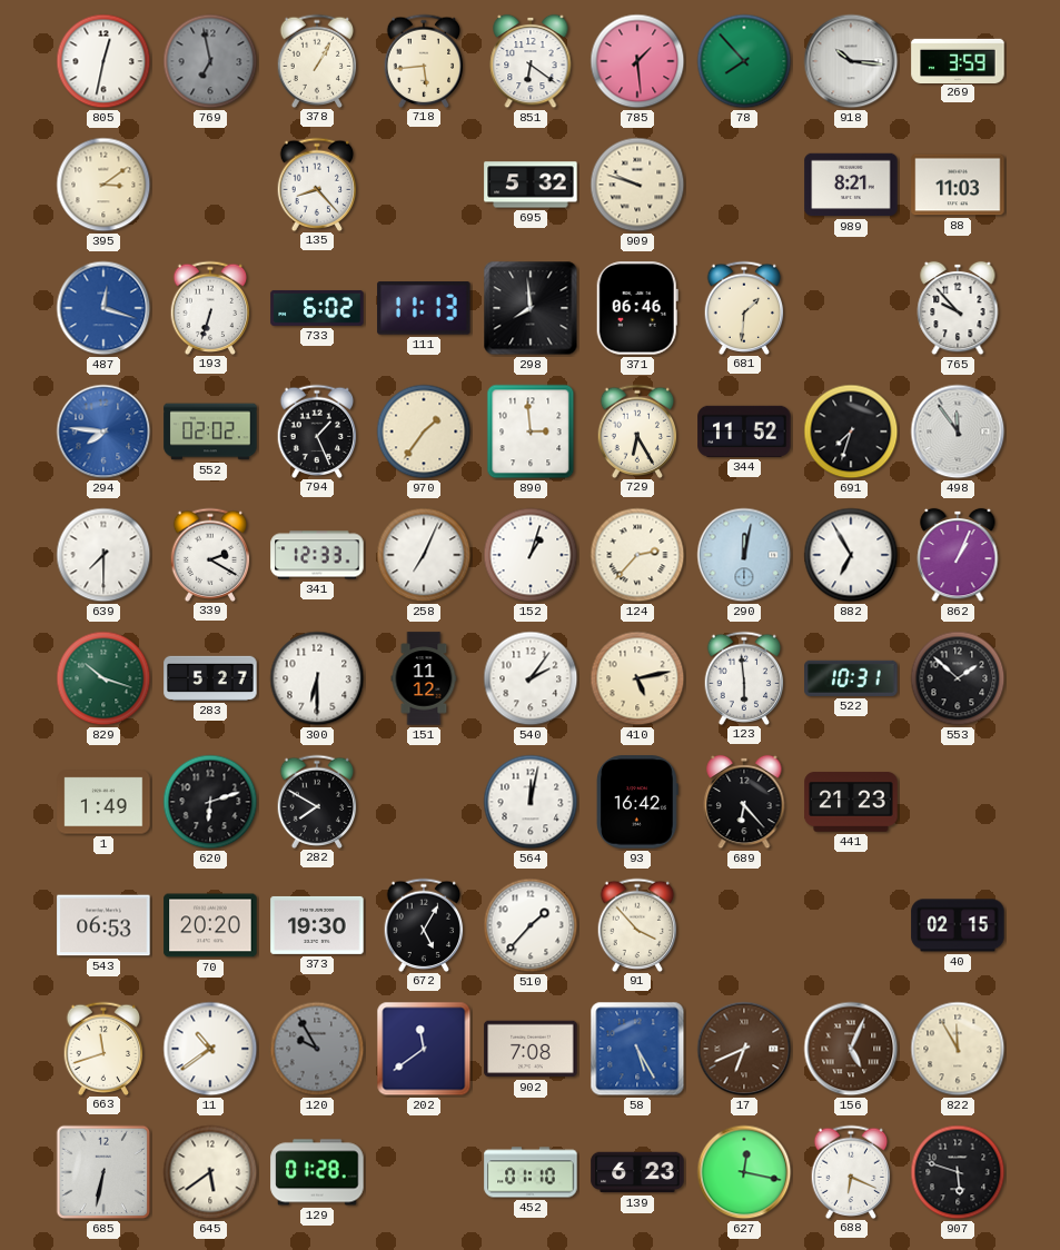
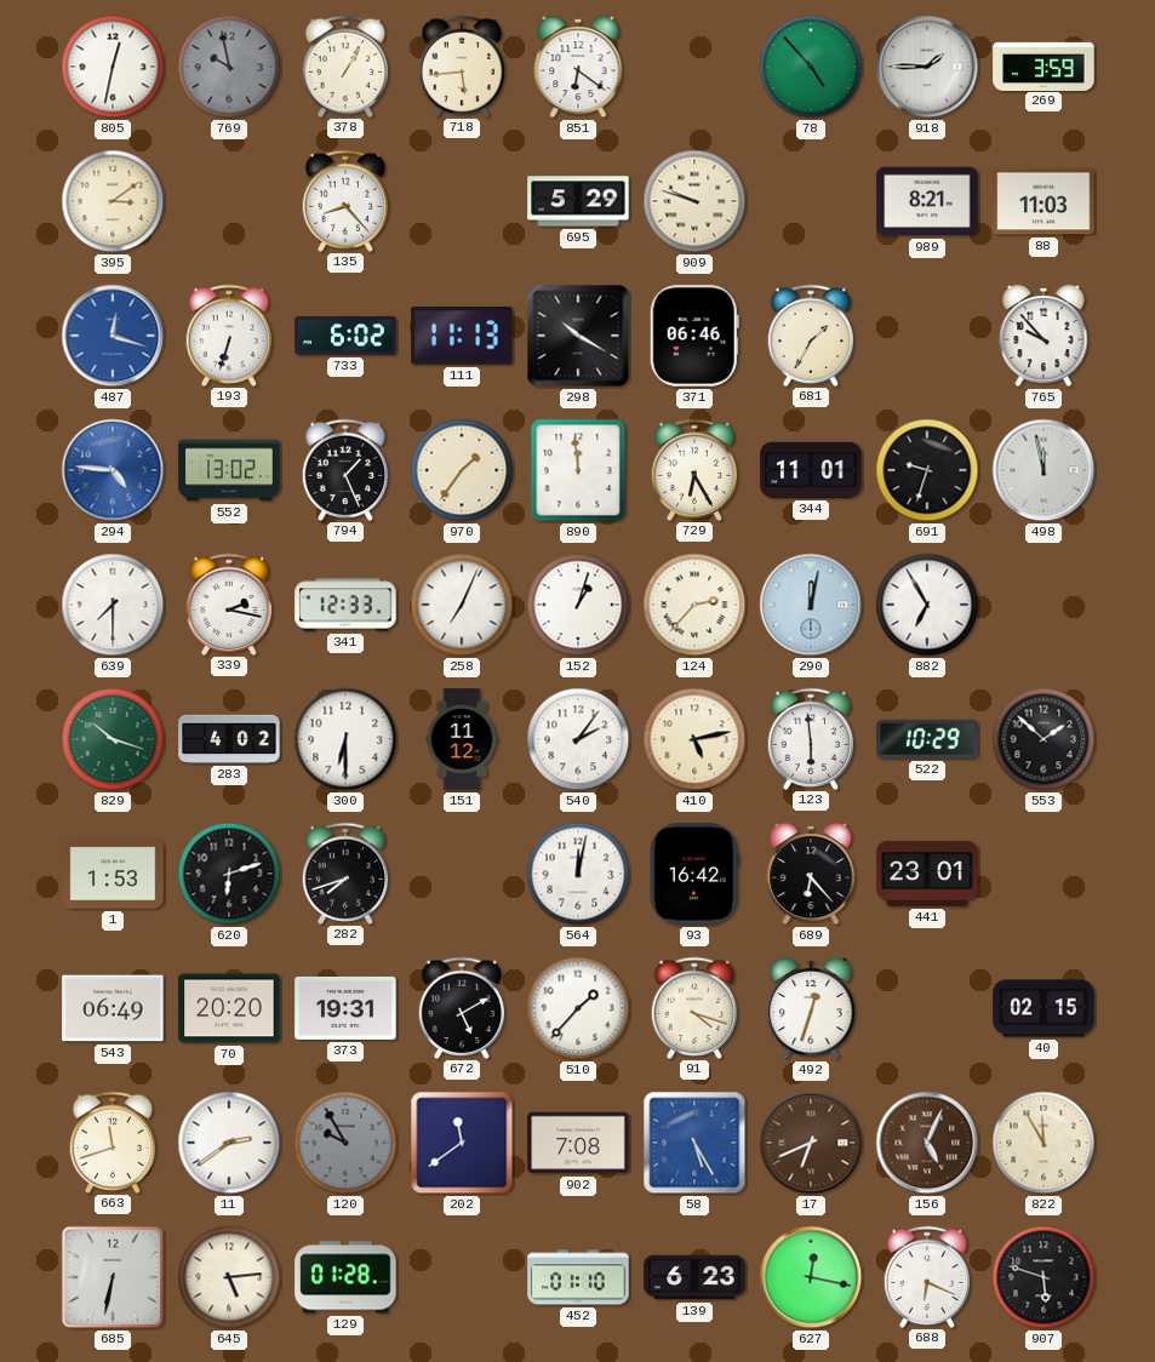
769: 6:58 -> 9:58 (229, 67)
785: 1:29 -> none (637, 61)
78: 7:53 -> 4:53 (811, 67)
918: 10:16 -> 1:45 (927, 67)
695: 5:32 -> 5:29 (578, 201)
298: 7:59 -> 10:20 (578, 336)
681: 1:31 -> 1:35 (811, 334)
294: 7:46 -> 4:46 (113, 470)
552: 02:02 -> 13:02 (229, 470)
890: 2:59 -> 11:59 (578, 470)
344: 11:52 -> 11:01 (811, 470)
691: 7:33 -> 9:33 (927, 470)
498: 11:54 -> 11:58 (1043, 470)
339: 2:20 -> 2:17 (229, 603)
862: 1:04 -> none (958, 555)
283: 5:27 -> 4:02 (229, 739)
522: 10:31 -> 10:29 (927, 739)
1: 1:49 -> 1:53 (113, 874)
282: 7:50 -> 7:42 (345, 872)
441: 21:23 -> 23:01 (927, 874)
543: 06:53 -> 06:49 (113, 1008)
373: 19:30 -> 19:31 (345, 1008)
672: 5:05 -> 5:10 (462, 1007)
91: 3:53 -> 4:18 (694, 1007)
492: none -> 12:33 (811, 1008)
11: 10:39 -> 2:39 (229, 1143)
645: 5:39 -> 5:14 (229, 1277)
